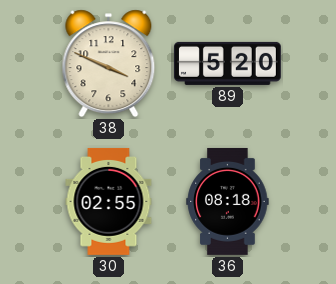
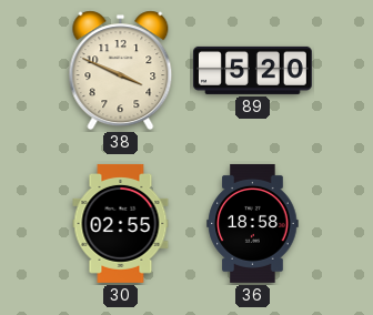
36: 08:18 -> 18:58 (253, 223)
